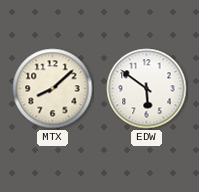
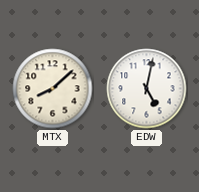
EDW: 5:51 -> 5:02 (147, 89)
